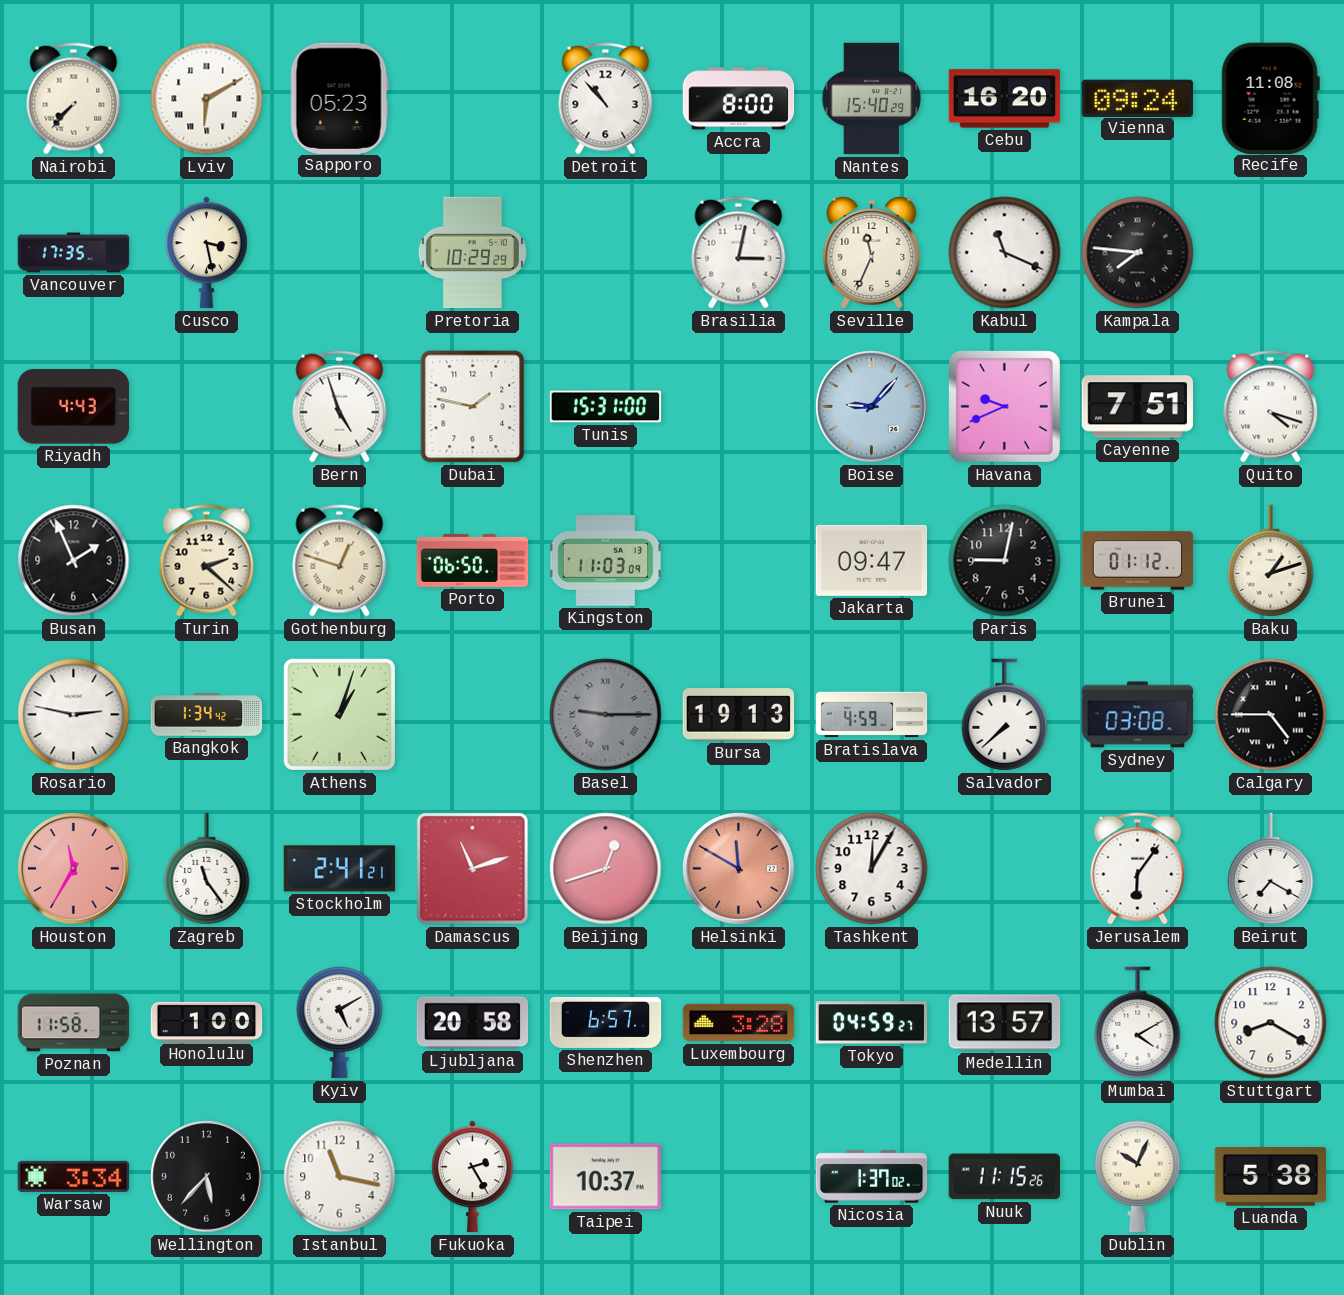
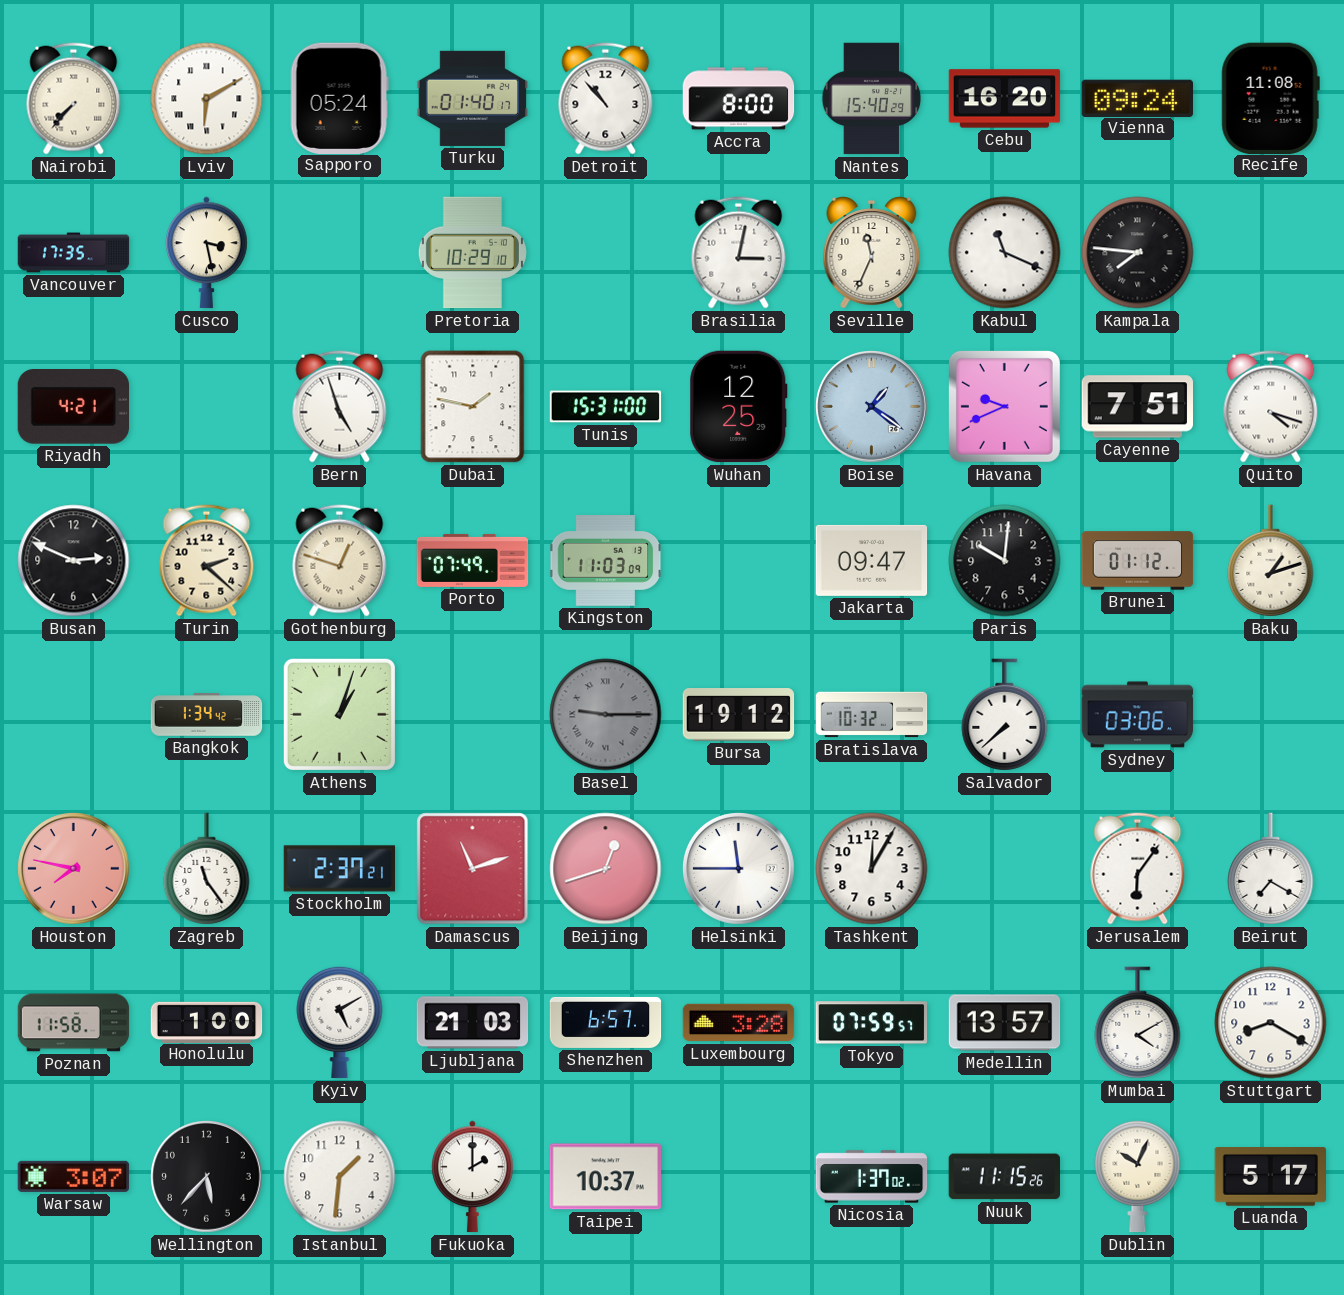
Sapporo: 05:23 -> 05:24 (339, 98)
Turku: none -> 01:40 (473, 98)
Pretoria: 10:29:29 -> 10:29:10 (472, 253)
Riyadh: 4:43 -> 4:21 (73, 407)
Wuhan: none -> 12:25 (739, 407)
Boise: 9:07 -> 1:21 (872, 407)
Busan: 1:56 -> 2:49 (74, 561)
Porto: 06:50 -> 07:49 (473, 560)
Paris: 9:02 -> 10:01 (1005, 561)
Rosario: 2:47 -> none (74, 715)
Bursa: 19:13 -> 19:12 (739, 715)
Bratislava: 4:59 -> 10:32 (872, 715)
Sydney: 03:08 -> 03:06 (1138, 715)
Calgary: 4:45 -> none (1271, 715)
Houston: 11:35 -> 7:47 (74, 869)
Stockholm: 2:41 -> 2:37 (340, 869)
Helsinki: 11:50 -> 11:45 (739, 869)
Helsinki dial: salmon -> white (739, 869)
Ljubljana: 20:58 -> 21:03 (473, 1023)
Tokyo: 04:59 -> 07:59 (872, 1023)
Warsaw: 3:34 -> 3:07 (74, 1176)
Istanbul: 11:17 -> 1:31 (340, 1177)
Fukuoka: 2:25 -> 2:00 (473, 1177)
Luanda: 5:38 -> 5:17 (1270, 1177)
